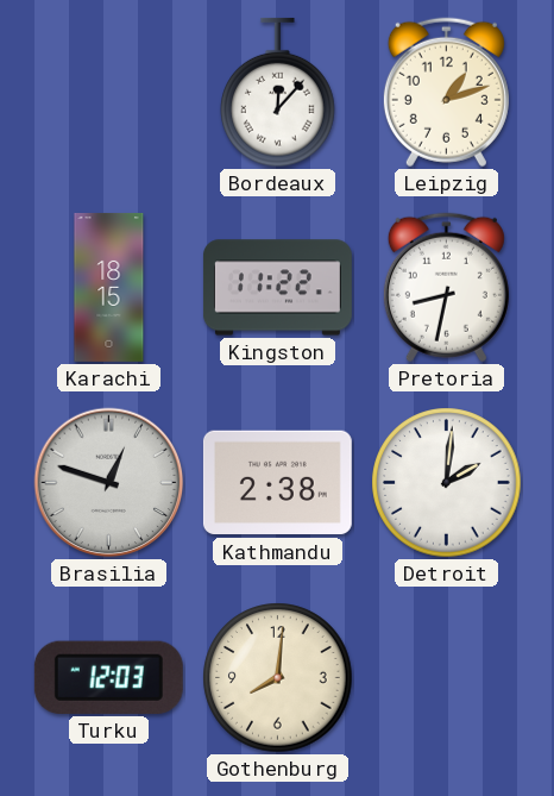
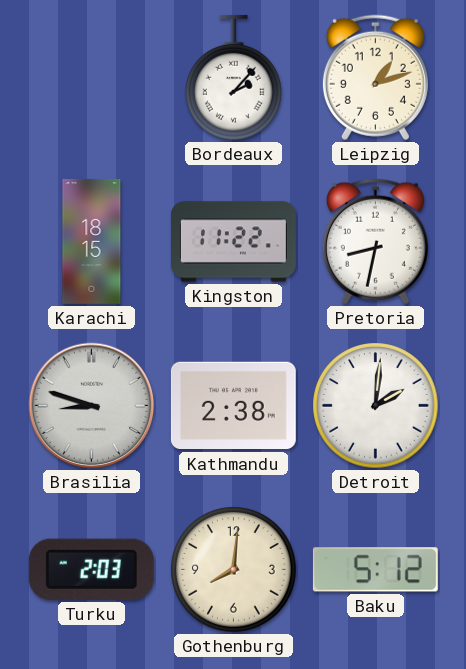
Bordeaux: 12:07 -> 2:07 (234, 78)
Brasilia: 12:48 -> 8:48 (92, 406)
Turku: 12:03 -> 2:03 (91, 569)
Baku: none -> 5:12 (375, 570)
